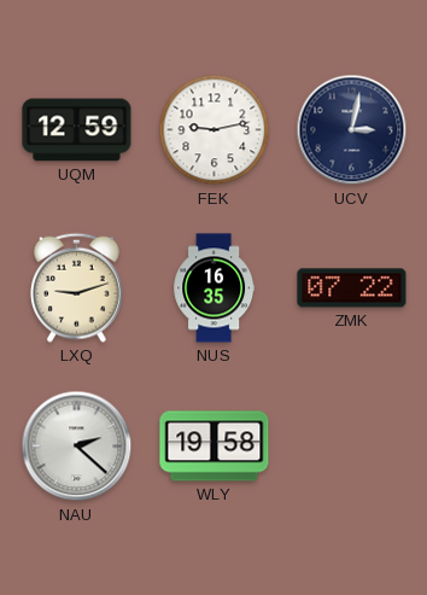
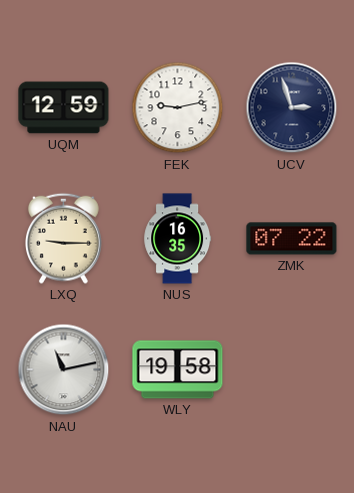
UCV: 3:02 -> 2:57 (292, 108)
LXQ: 9:12 -> 9:15 (64, 238)
NAU: 2:22 -> 11:13 (64, 370)
